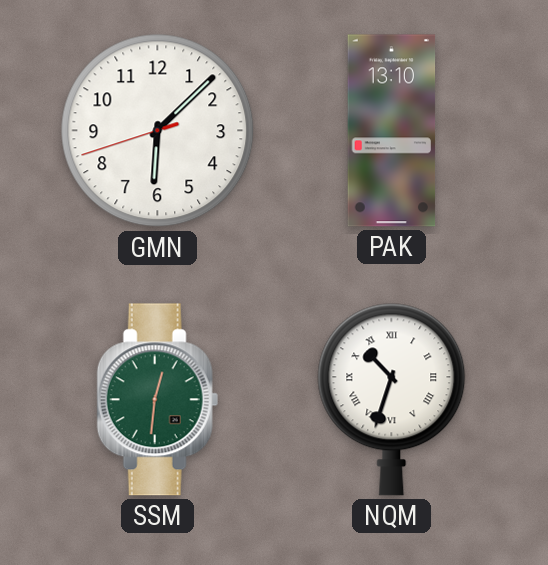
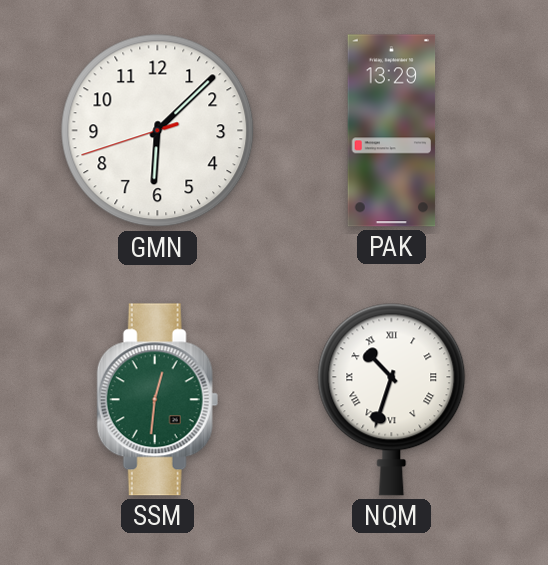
PAK: 13:10 -> 13:29 (392, 131)
